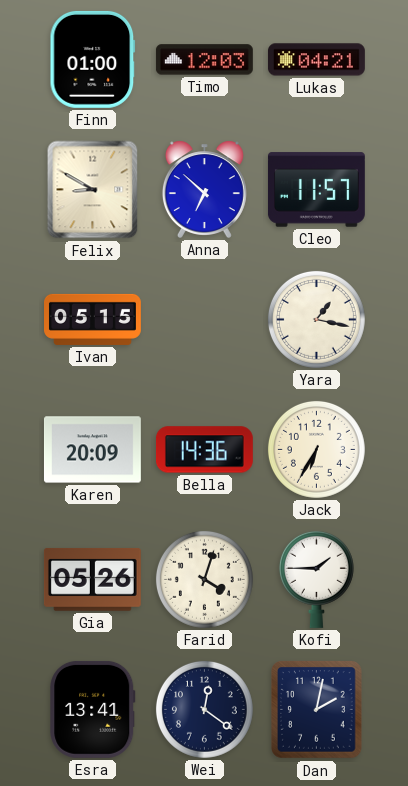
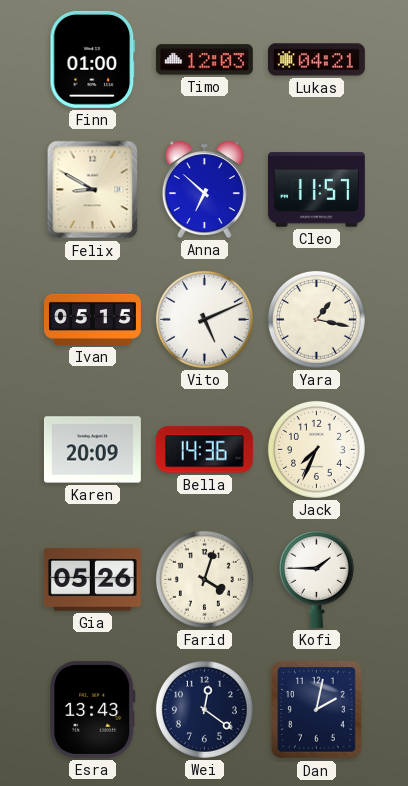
Vito: none -> 5:11 (204, 319)
Jack: 6:35 -> 7:34 (316, 449)
Esra: 13:41 -> 13:43 (93, 709)
